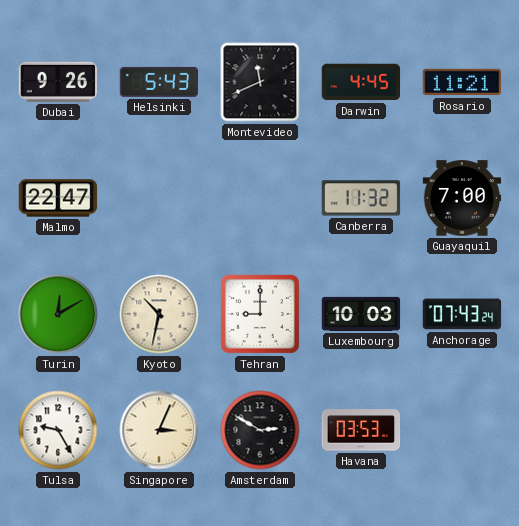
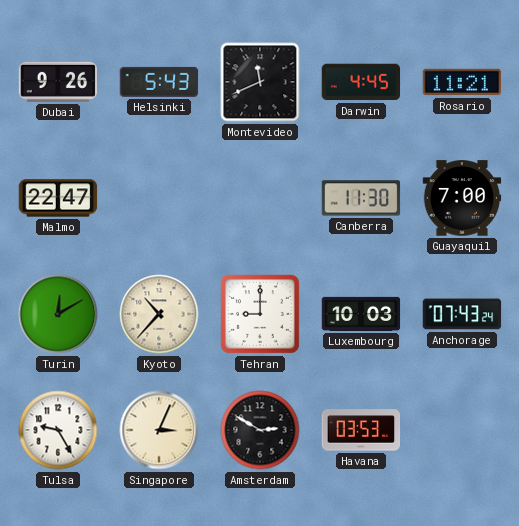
Canberra: 11:32 -> 11:30 (361, 198)
Kyoto: 10:32 -> 10:37 (159, 314)
